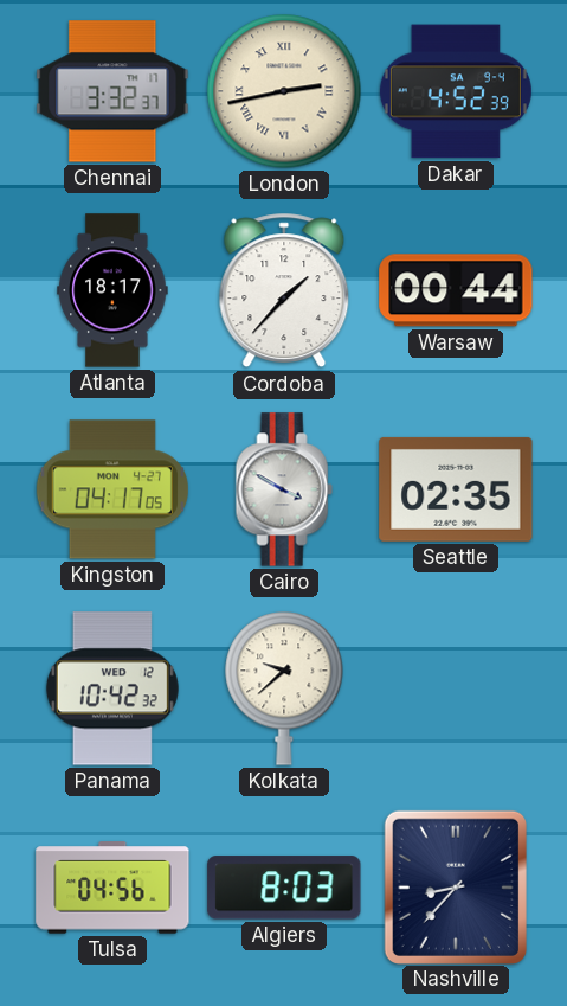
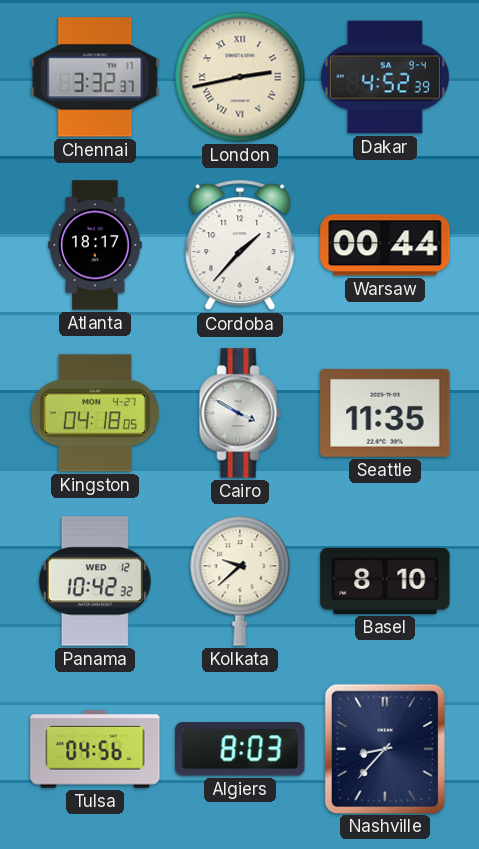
Kingston: 04:17 -> 04:18 (95, 413)
Seattle: 02:35 -> 11:35 (385, 413)
Basel: none -> 8:10 (385, 581)
